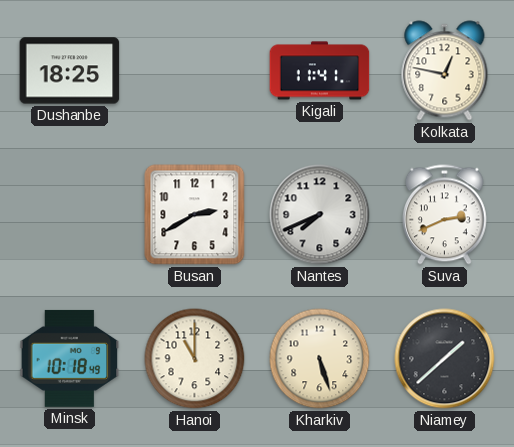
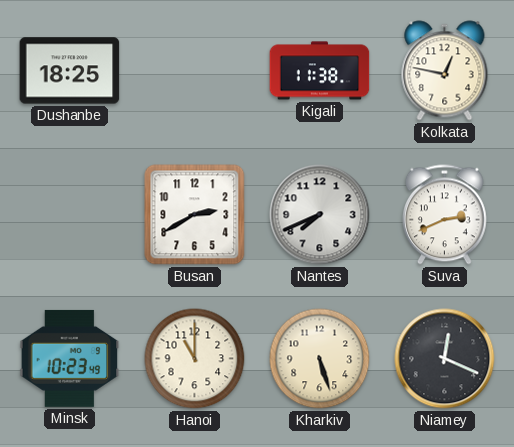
Kigali: 11:41 -> 11:38 (320, 71)
Minsk: 10:18 -> 10:23 (70, 358)
Niamey: 1:38 -> 12:19 (445, 359)
